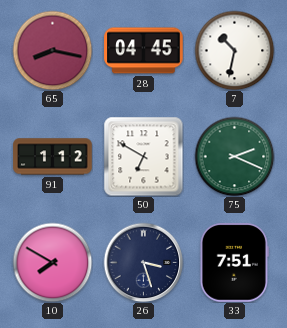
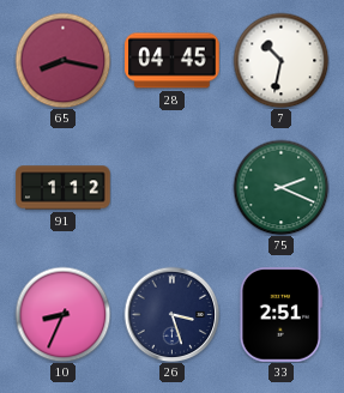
50: 6:50 -> none (143, 156)
10: 7:50 -> 8:34 (62, 314)
33: 7:51 -> 2:51 (280, 315)
